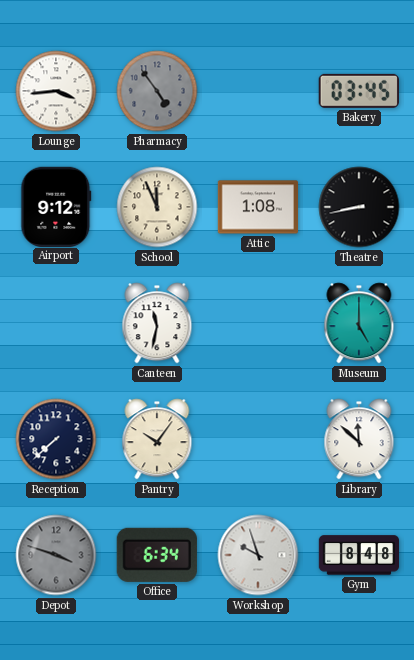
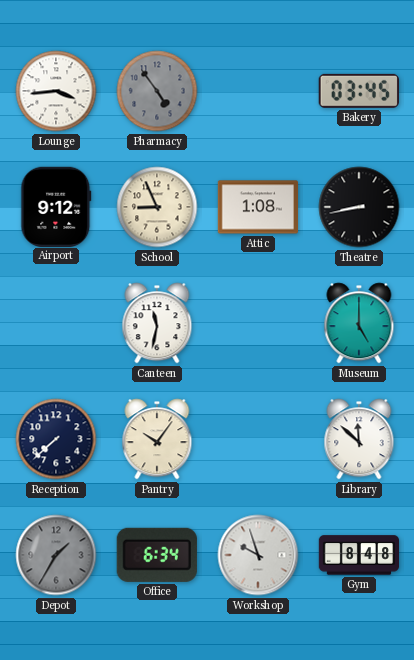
School: 11:56 -> 8:56 (157, 207)
Depot: 3:48 -> 1:35 (56, 555)
